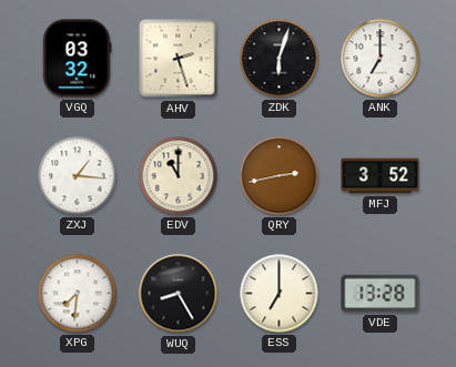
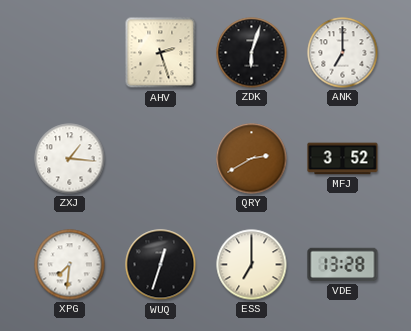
VGQ: 03:32 -> none (77, 59)
EDV: 11:00 -> none (179, 176)
QRY: 2:43 -> 2:40 (252, 159)
WUQ: 8:25 -> 12:33 (161, 265)
